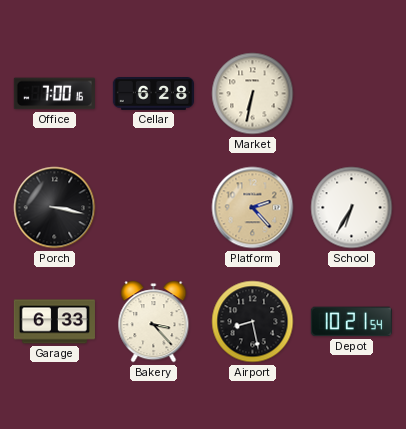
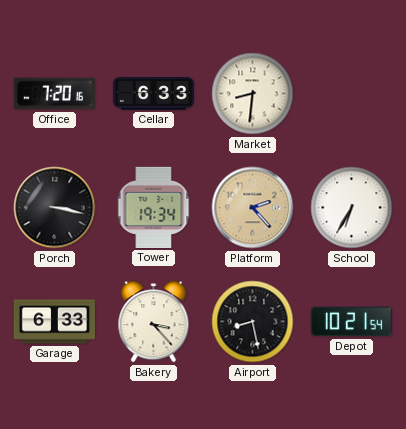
Office: 7:00 -> 7:20 (54, 94)
Cellar: 6:28 -> 6:33 (153, 94)
Market: 6:32 -> 8:31 (253, 94)
Tower: none -> 19:34 (154, 207)
